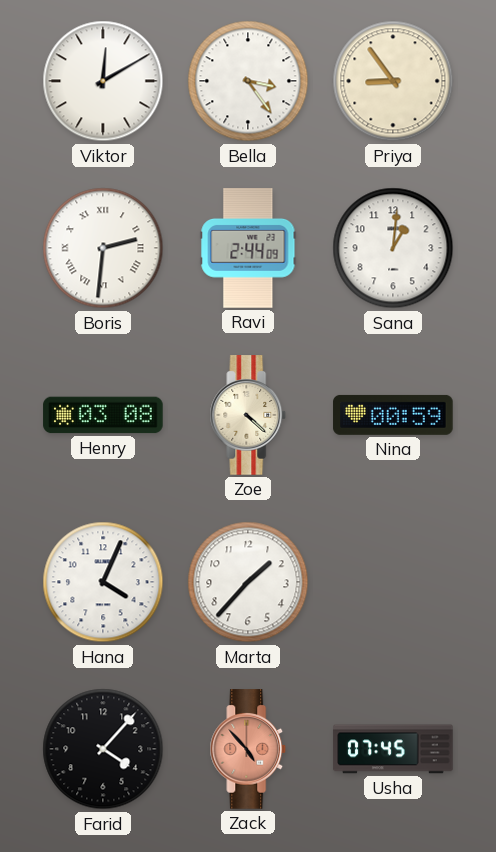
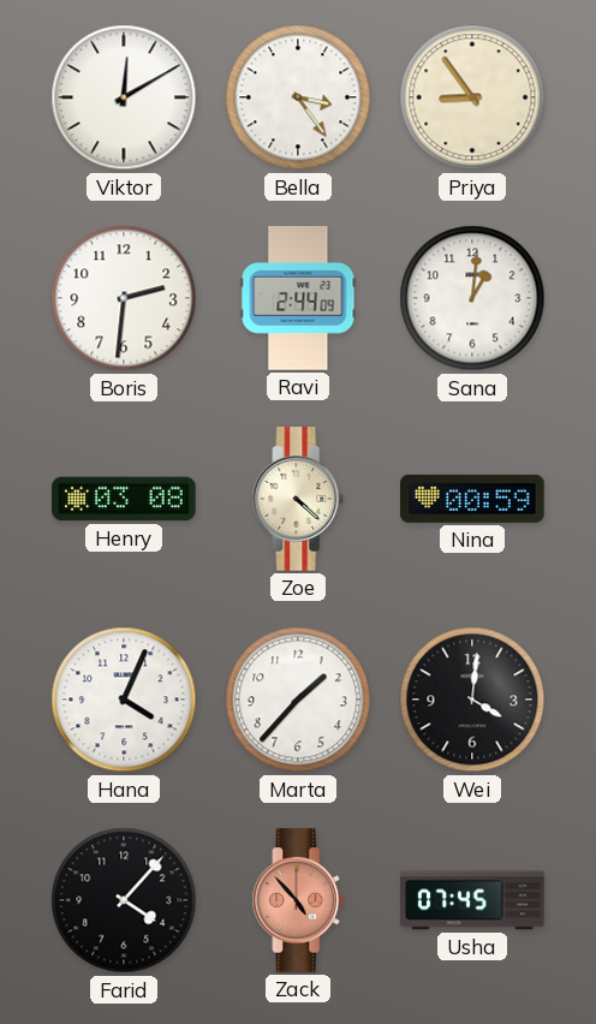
Boris numerals: Roman -> Arabic (124, 298)
Wei: none -> 4:01 (472, 699)
